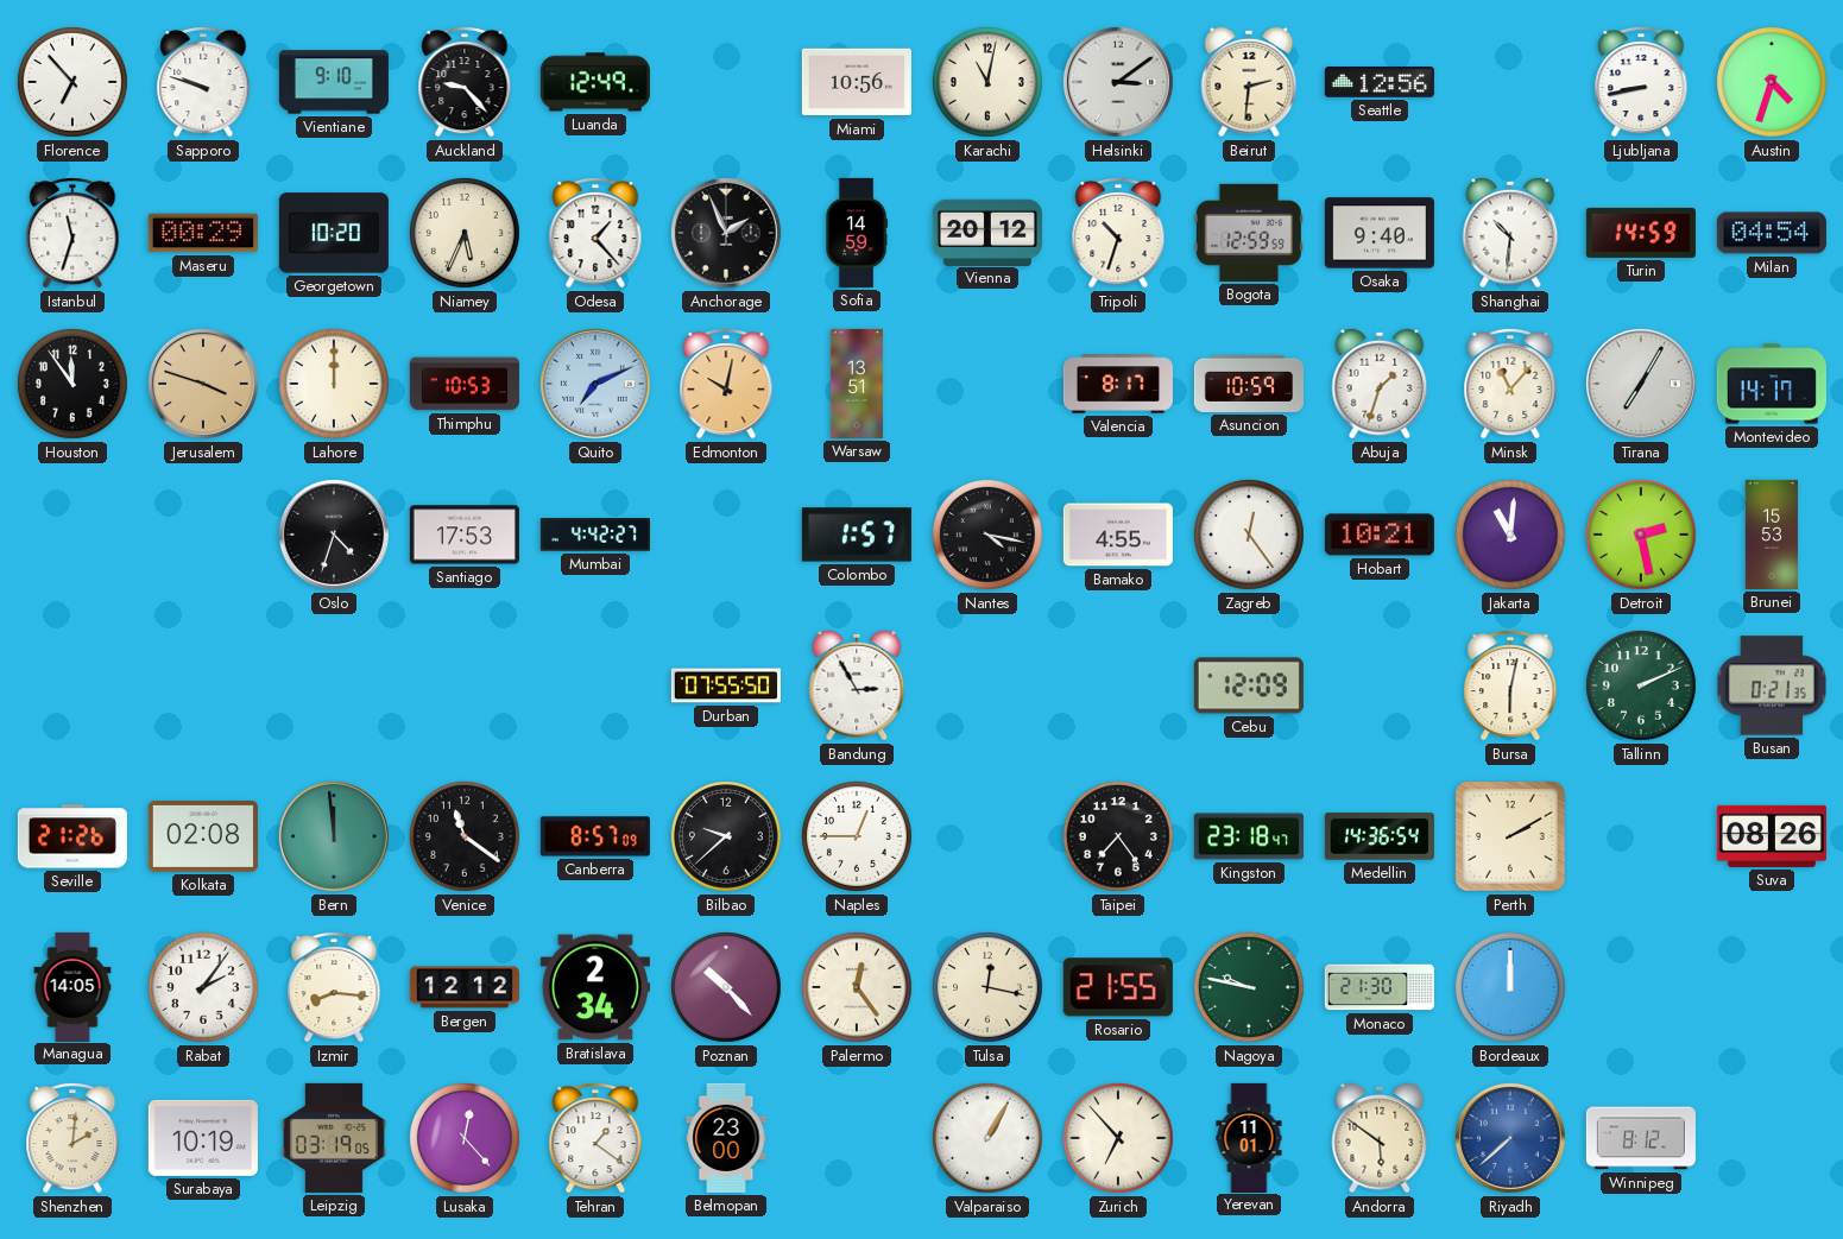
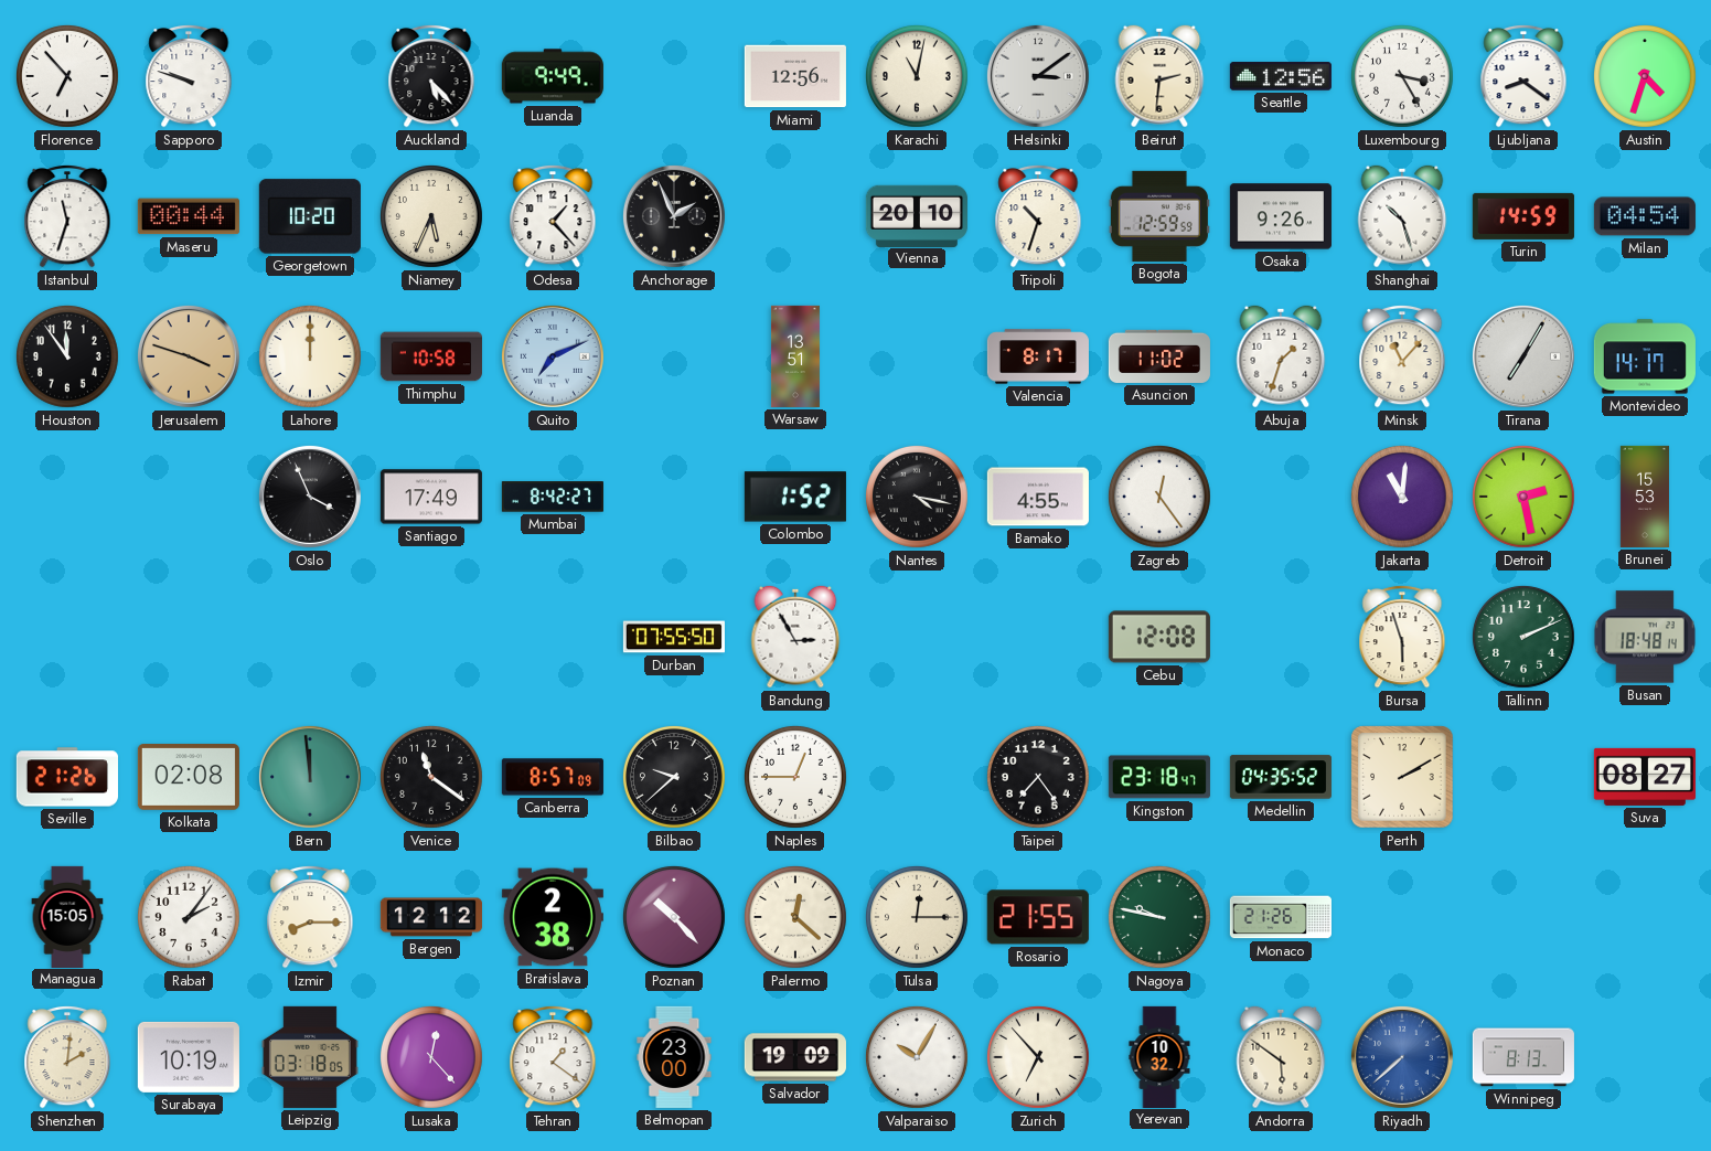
Vientiane: 9:10 -> none (334, 82)
Auckland: 9:23 -> 5:23 (431, 76)
Luanda: 12:49 -> 9:49 (553, 76)
Miami: 10:56 -> 12:56 (795, 76)
Luxembourg: none -> 3:25 (1402, 76)
Ljubljana: 8:43 -> 8:21 (1523, 76)
Maseru: 00:29 -> 00:44 (189, 216)
Sofia: 14:59 -> none (856, 233)
Vienna: 20:12 -> 20:10 (917, 215)
Osaka: 9:40 -> 9:26 (1281, 216)
Shanghai: 10:31 -> 10:27 (1402, 216)
Thimphu: 10:53 -> 10:58 (431, 356)
Edmonton: 10:02 -> none (726, 384)
Asuncion: 10:59 -> 11:02 (1159, 356)
Oslo: 4:33 -> 3:56 (310, 497)
Santiago: 17:53 -> 17:49 (431, 497)
Mumbai: 4:42 -> 8:42 (553, 497)
Colombo: 1:57 -> 1:52 (795, 497)
Hobart: 10:21 -> none (1380, 535)
Cebu: 12:09 -> 12:08 (1159, 637)
Bursa: 6:02 -> 5:57 (1402, 637)
Busan: 0:21 -> 18:48 (1645, 637)
Medellin: 14:36 -> 04:35 (1281, 777)
Suva: 08:26 -> 08:27 (1645, 777)
Managua: 14:05 -> 15:05 (67, 916)
Izmir: 8:16 -> 8:15 (310, 917)
Bratislava: 2:34 -> 2:38 (553, 917)
Palermo: 12:24 -> 12:22 (795, 917)
Tulsa: 12:17 -> 12:15 (917, 917)
Monaco: 21:30 -> 21:26 (1281, 917)
Bordeaux: 12:00 -> none (1510, 987)
Leipzig: 03:19 -> 03:18 (310, 1057)
Salvador: none -> 19:09 (795, 1057)
Valparaiso: 1:05 -> 10:05 (917, 1057)
Yerevan: 11:01 -> 10:32 (1159, 1056)
Winnipeg: 8:12 -> 8:13 (1523, 1057)
